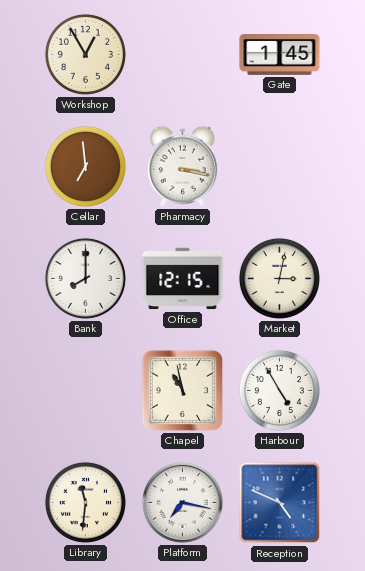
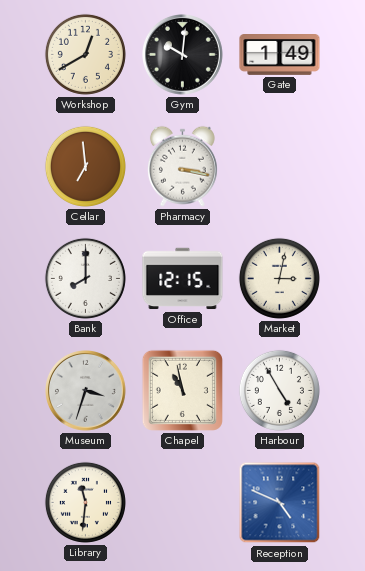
Workshop: 12:55 -> 12:40 (85, 54)
Gym: none -> 10:01 (183, 55)
Gate: 1:45 -> 1:49 (280, 55)
Museum: none -> 3:33 (86, 391)
Platform: 7:17 -> none (183, 503)
